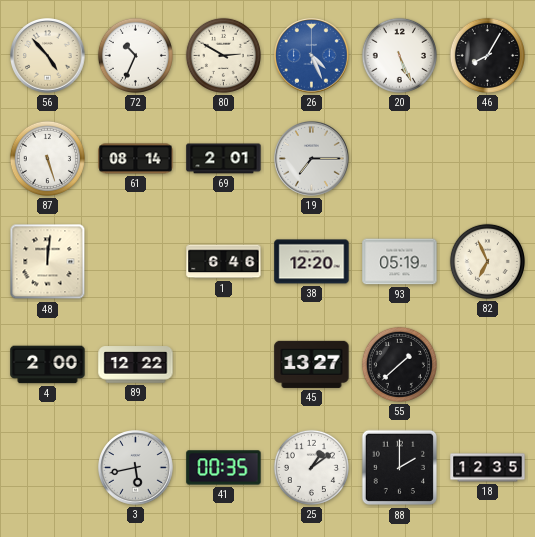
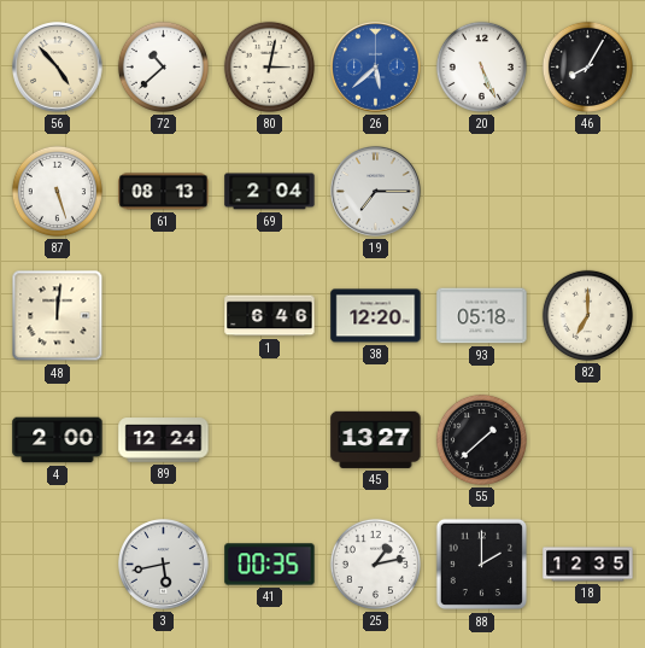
72: 10:34 -> 10:38 (163, 66)
80: 2:50 -> 3:02 (269, 66)
26: 4:26 -> 5:38 (376, 68)
61: 08:14 -> 08:13 (164, 192)
69: 2:01 -> 2:04 (270, 192)
93: 05:19 -> 05:18 (482, 316)
82: 6:56 -> 7:00 (587, 315)
89: 12:22 -> 12:24 (164, 440)
25: 1:09 -> 1:13 (375, 564)
